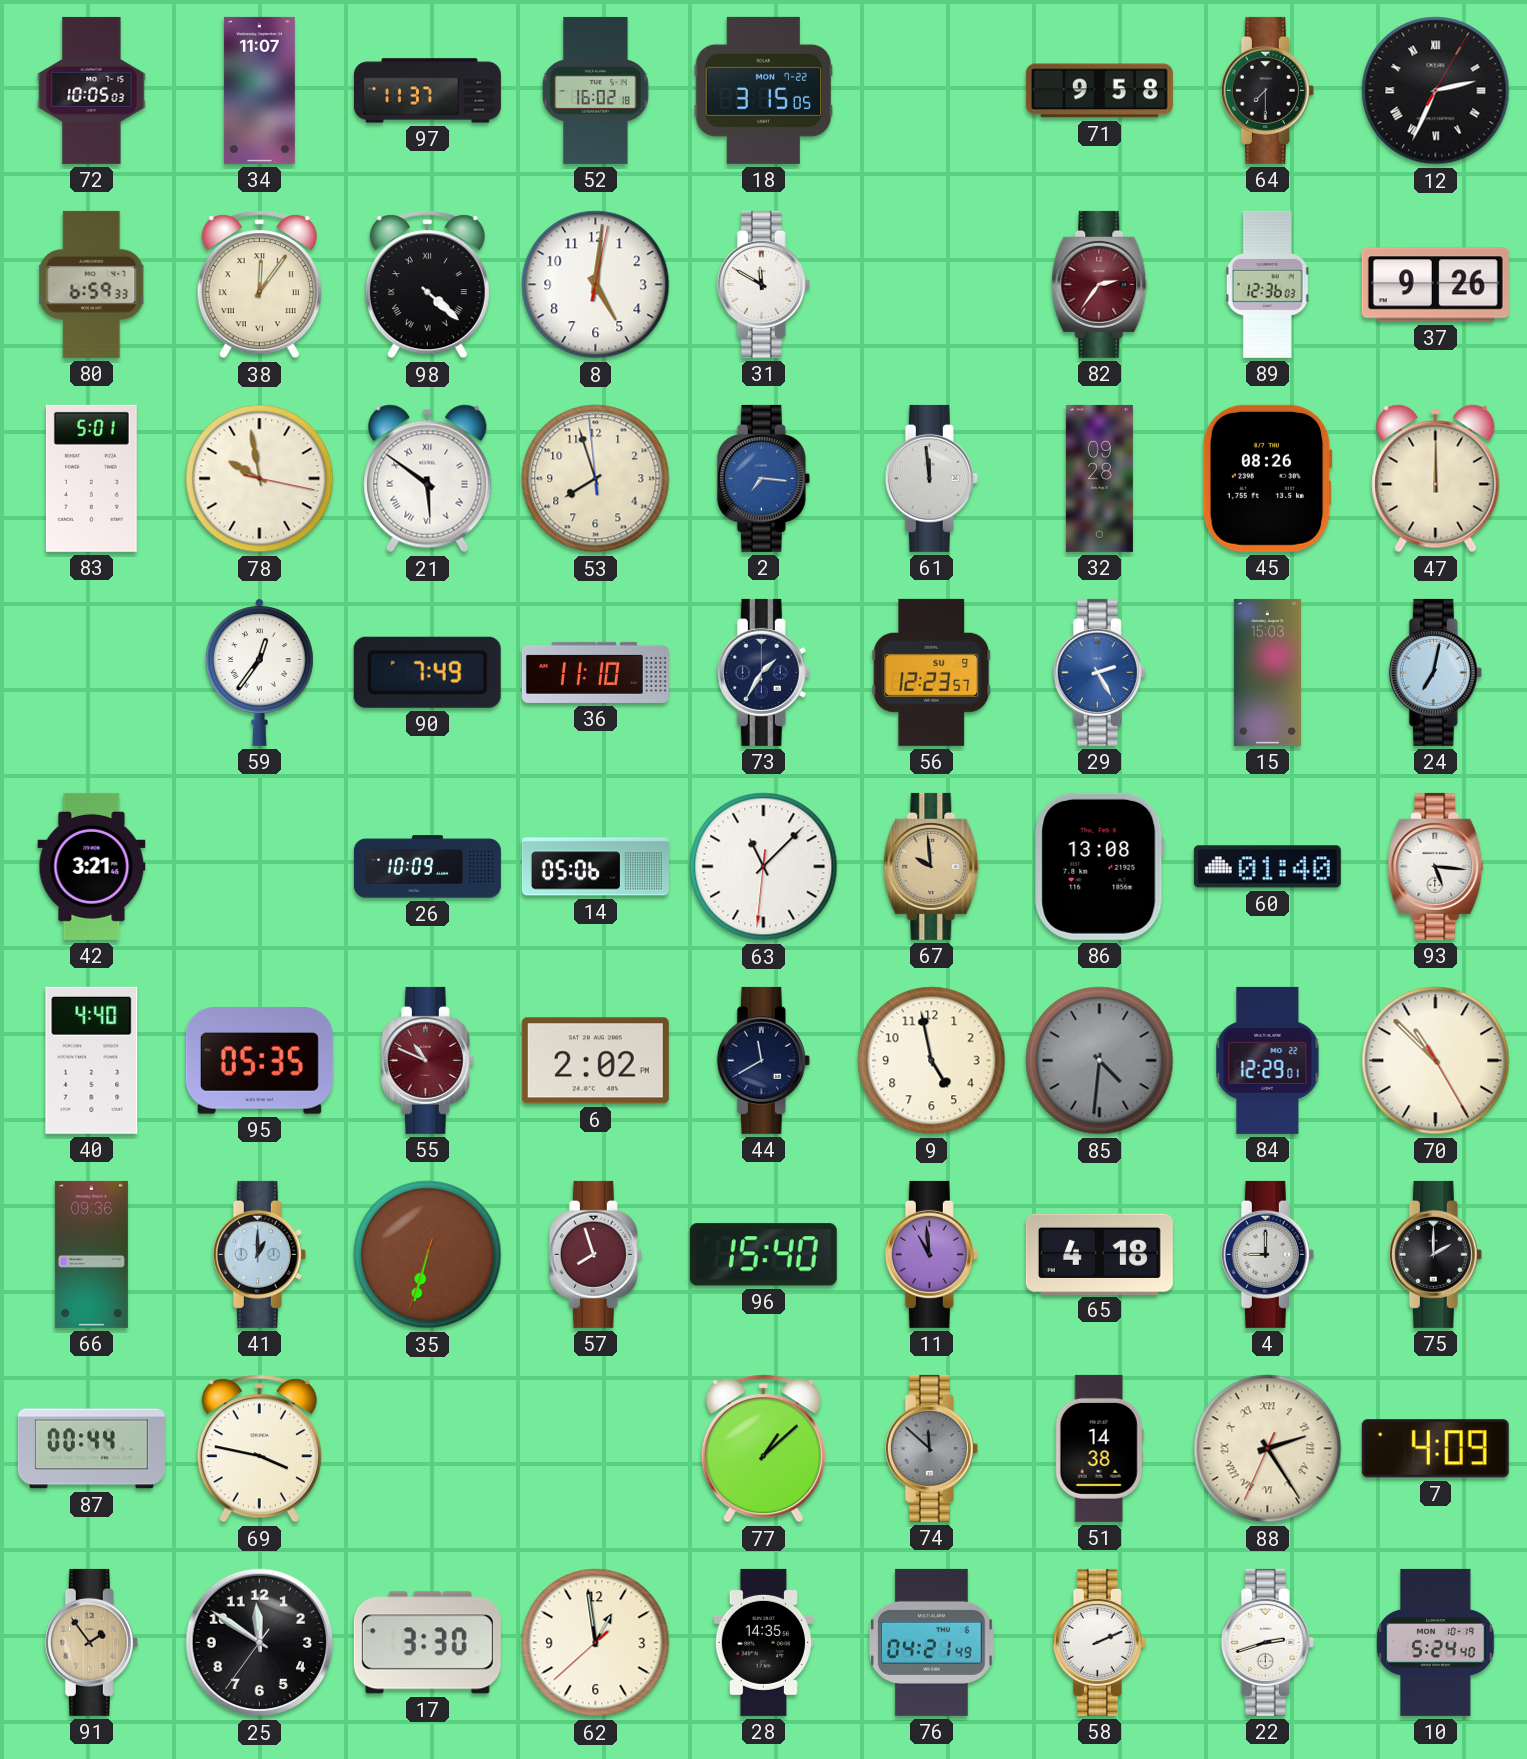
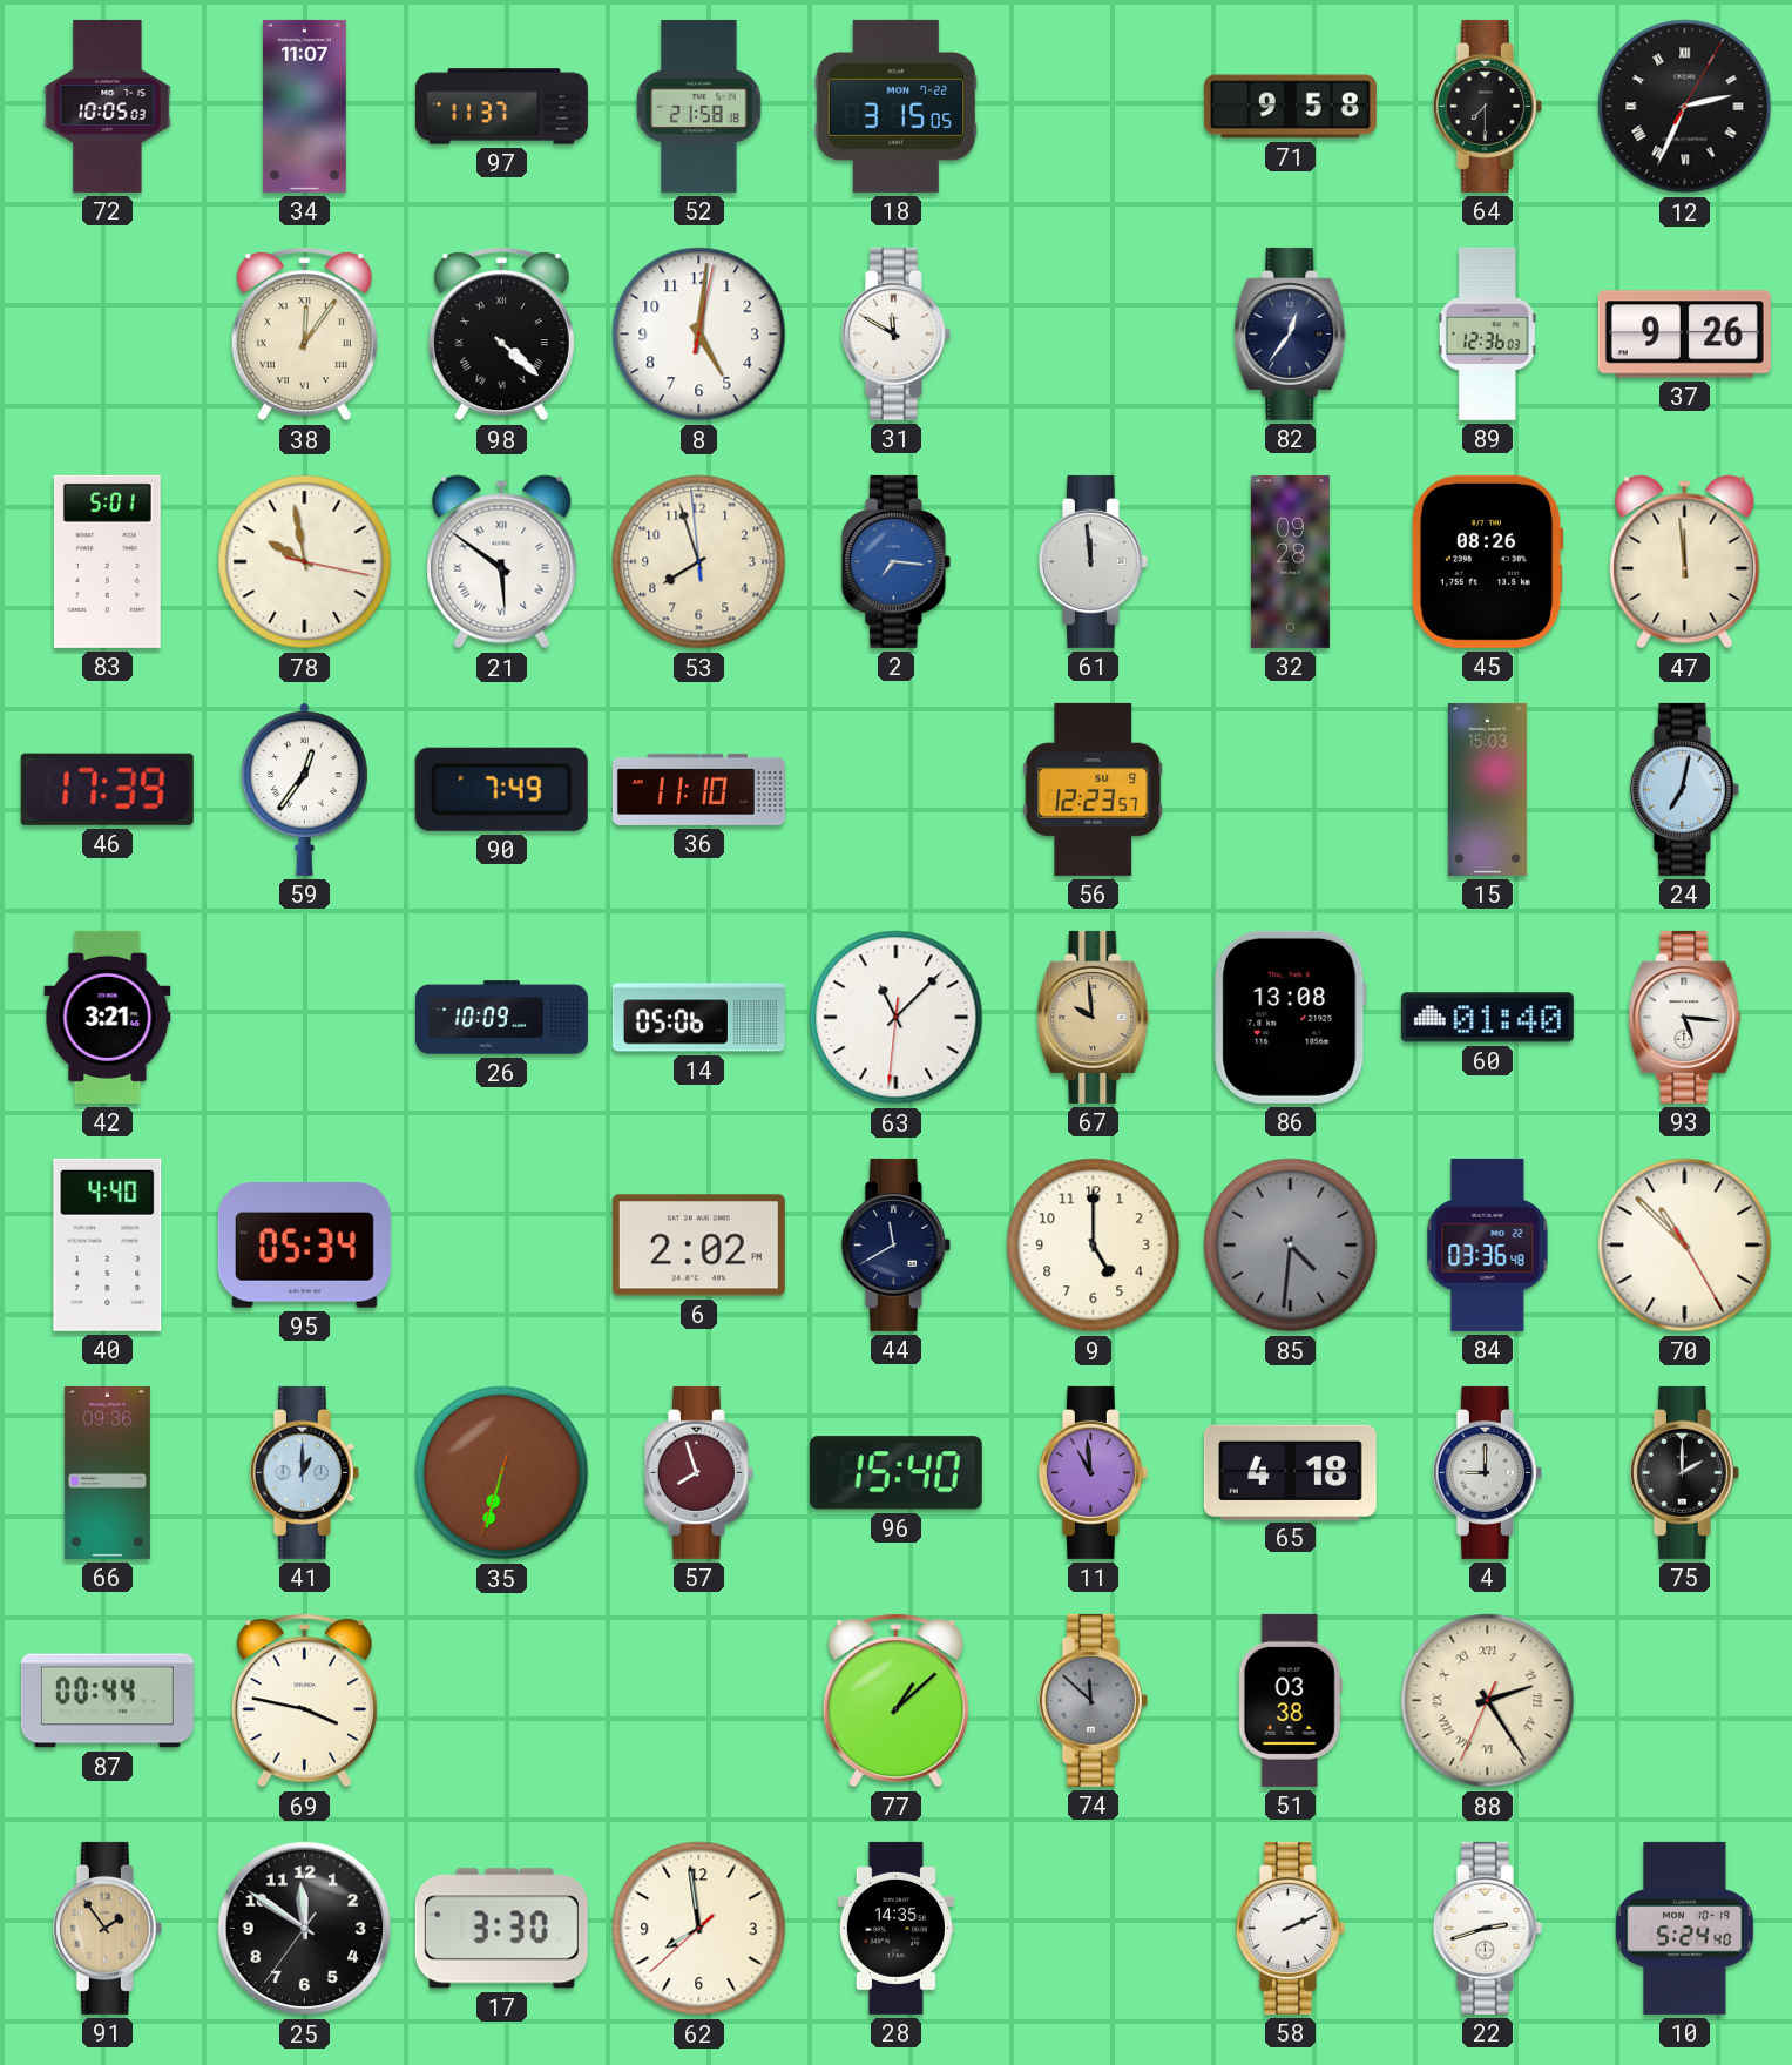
52: 16:02 -> 21:58 (699, 106)
80: 6:59 -> none (92, 284)
82: 2:36 -> 12:36 (1291, 333)
82 dial: burgundy -> navy (1291, 333)
47: 12:00 -> 11:59 (1685, 562)
46: none -> 17:39 (107, 789)
73: 1:35 -> none (763, 672)
29: 2:25 -> none (1099, 672)
95: 05:35 -> 05:34 (304, 1246)
55: 10:49 -> none (427, 1060)
9: 4:58 -> 5:00 (1094, 1246)
84: 12:29 -> 03:36 (1488, 1244)
51: 14:38 -> 03:38 (1290, 1700)
7: 4:09 -> none (1435, 1449)
62: 12:58 -> 7:58 (699, 1929)
76: 04:21 -> none (932, 1642)
